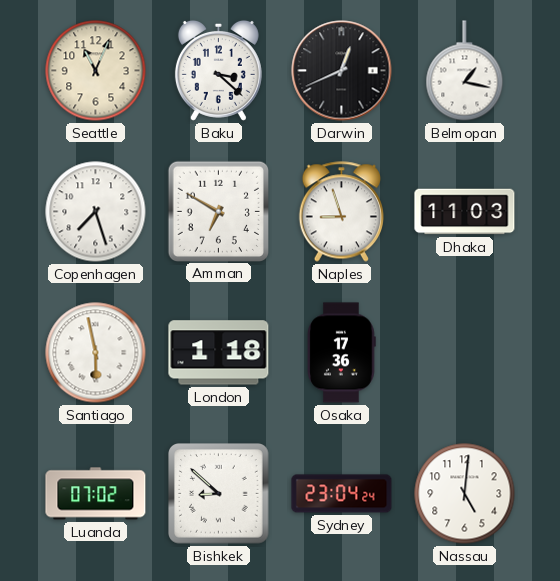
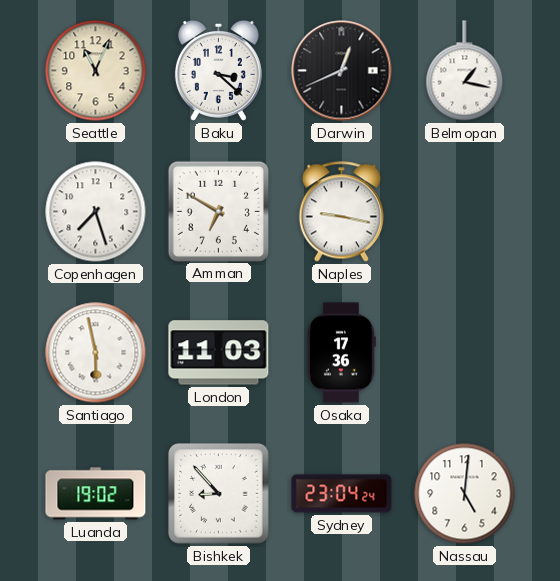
Naples: 8:57 -> 9:17 (341, 212)
Dhaka: 11:03 -> none (465, 212)
London: 1:18 -> 11:03 (219, 353)
Luanda: 07:02 -> 19:02 (96, 494)
Bishkek: 8:52 -> 8:53 (219, 494)
